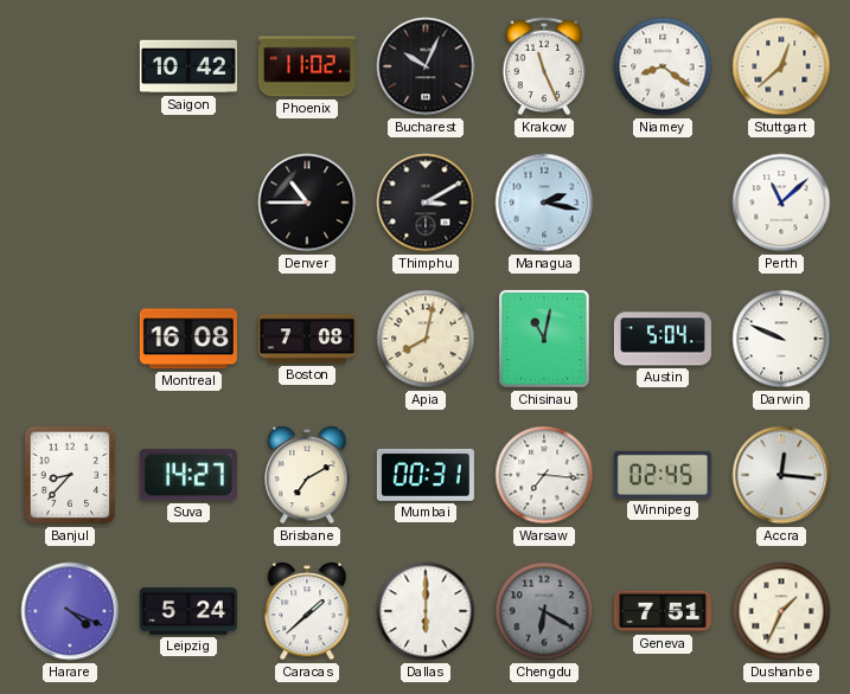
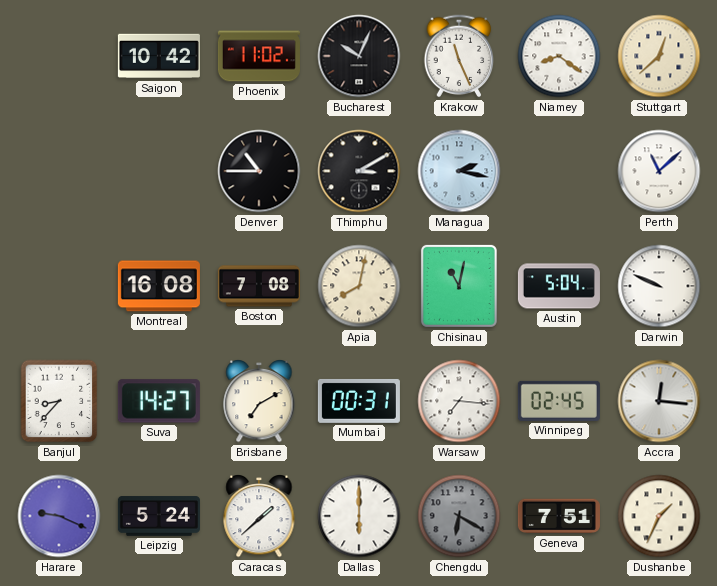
Harare: 4:19 -> 9:19 (59, 516)
